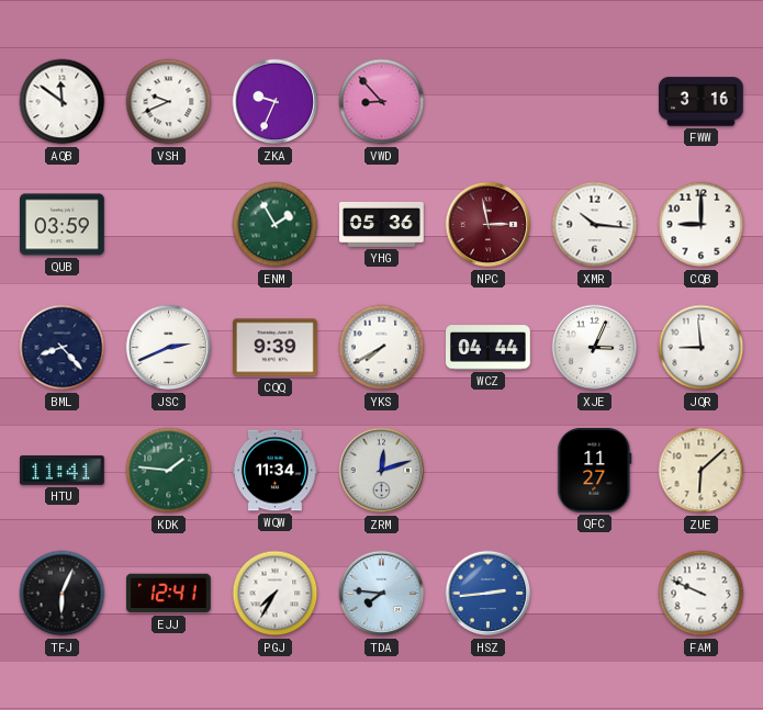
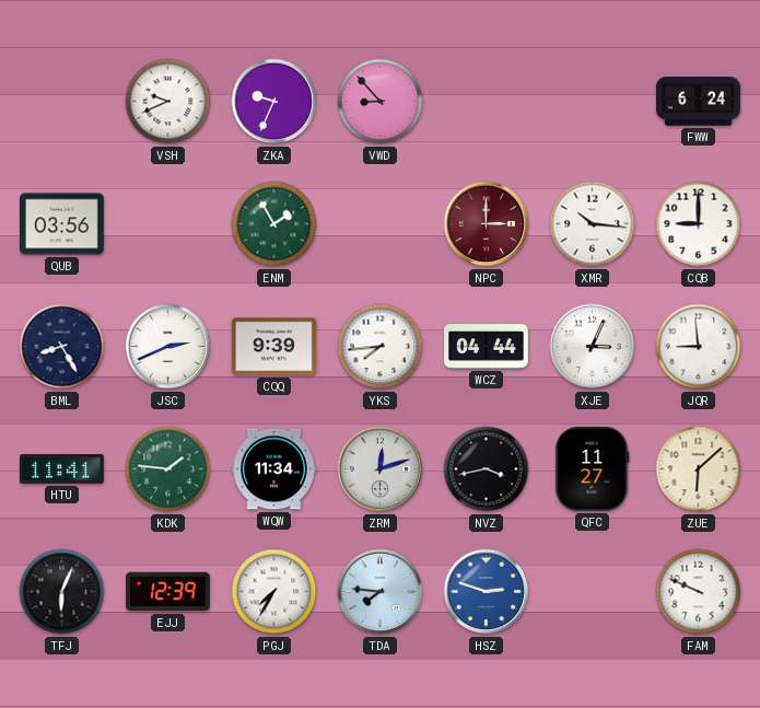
AQB: 11:51 -> none (63, 102)
FWW: 3:16 -> 6:24 (699, 102)
QUB: 03:59 -> 03:56 (62, 224)
YHG: 05:36 -> none (382, 224)
NPC: 2:58 -> 3:00 (487, 224)
BML: 8:23 -> 8:25 (62, 347)
YKS: 7:40 -> 7:44 (381, 347)
NVZ: none -> 3:43 (487, 469)
EJJ: 12:41 -> 12:39 (168, 592)
HSZ: 2:44 -> 2:48 (487, 592)
